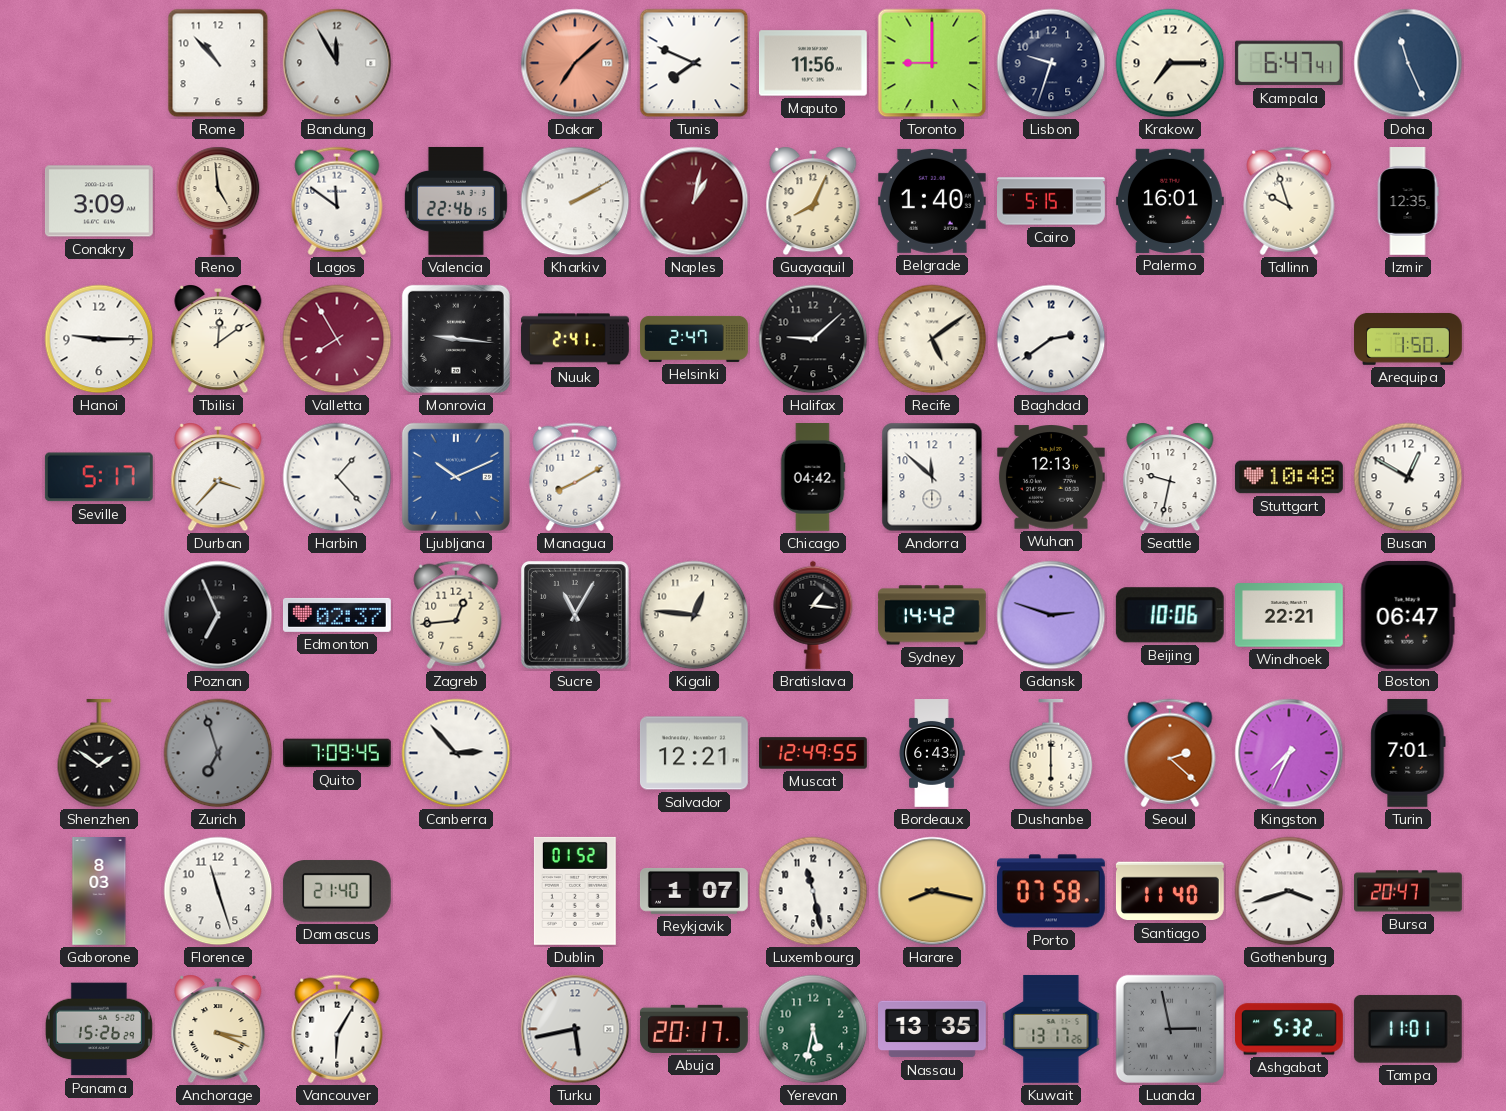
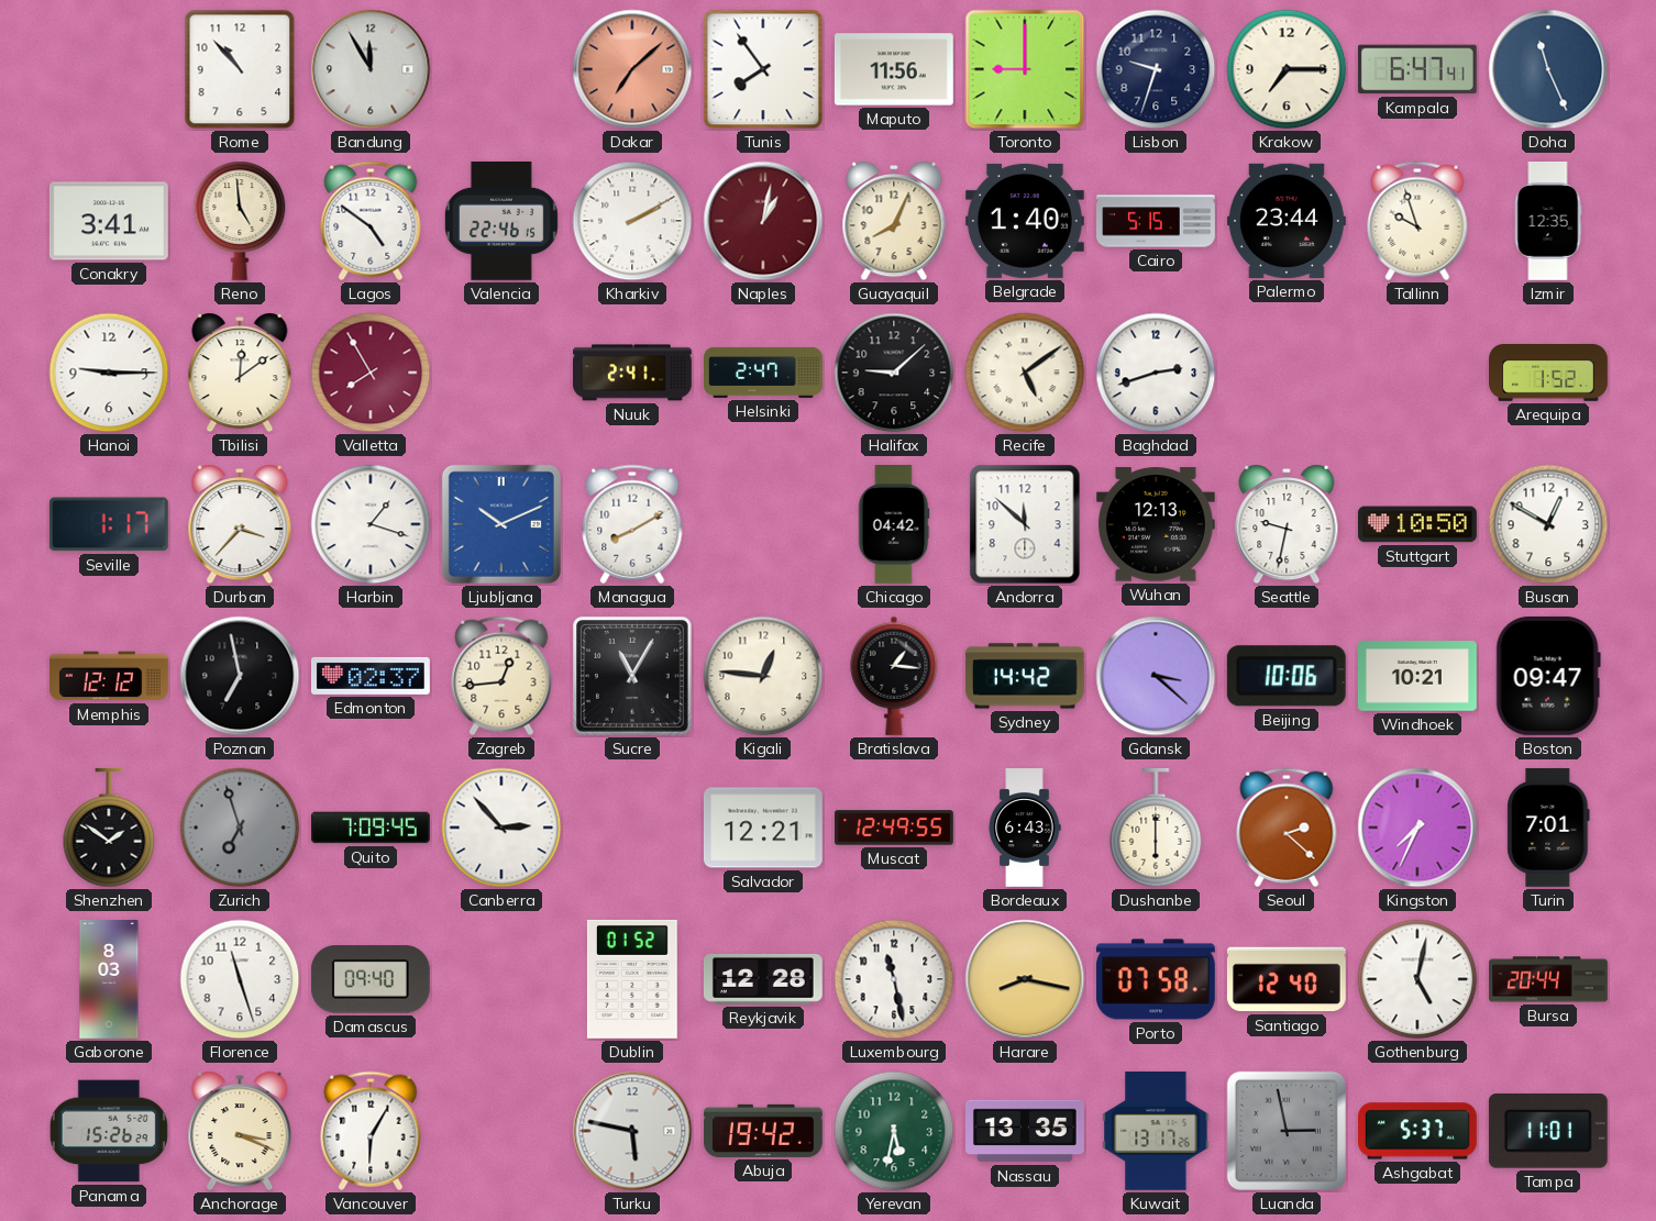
Tunis: 7:49 -> 7:54 (763, 69)
Conakry: 3:09 -> 3:41 (109, 221)
Lagos: 11:51 -> 4:51 (371, 221)
Palermo: 16:01 -> 23:44 (1287, 221)
Monrovia: 9:16 -> none (456, 339)
Baghdad: 2:39 -> 2:42 (1156, 373)
Arequipa: 1:50 -> 1:52 (1549, 373)
Seville: 5:17 -> 1:17 (109, 524)
Harbin: 1:23 -> 1:18 (371, 524)
Stuttgart: 10:48 -> 10:50 (1417, 524)
Memphis: none -> 12:12 (109, 676)
Poznan: 6:56 -> 6:58 (240, 676)
Gdansk: 2:48 -> 3:22 (1156, 676)
Windhoek: 22:21 -> 10:21 (1417, 676)
Boston: 06:47 -> 09:47 (1548, 676)
Damascus: 21:40 -> 09:40 (371, 979)
Reykjavik: 1:07 -> 12:28 (763, 979)
Santiago: 11:40 -> 12:40 (1287, 979)
Gothenburg: 3:42 -> 5:02 (1417, 979)
Bursa: 20:47 -> 20:44 (1549, 979)
Turku: 5:43 -> 5:47 (632, 1131)
Abuja: 20:17 -> 19:42 (763, 1131)
Ashgabat: 5:32 -> 5:37 (1418, 1131)
